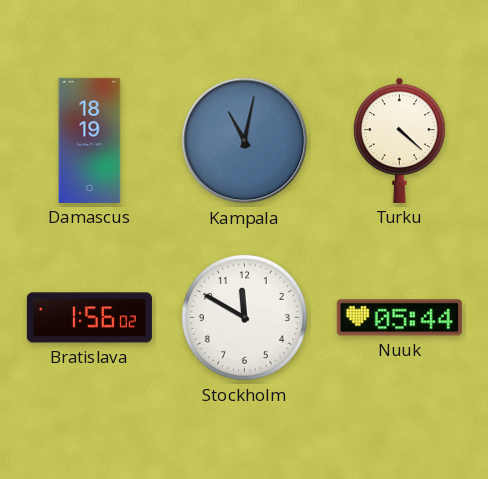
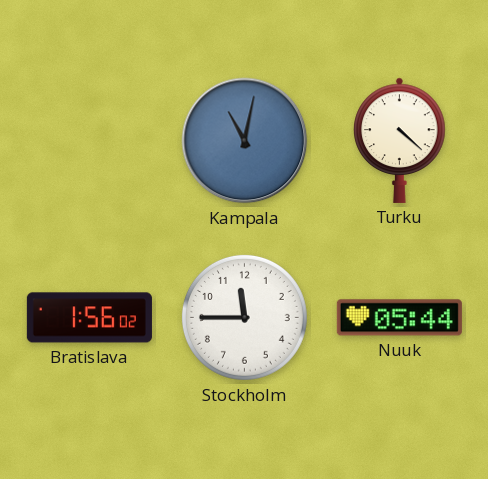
Damascus: 18:19 -> none (90, 140)
Stockholm: 11:50 -> 11:45 (244, 317)
